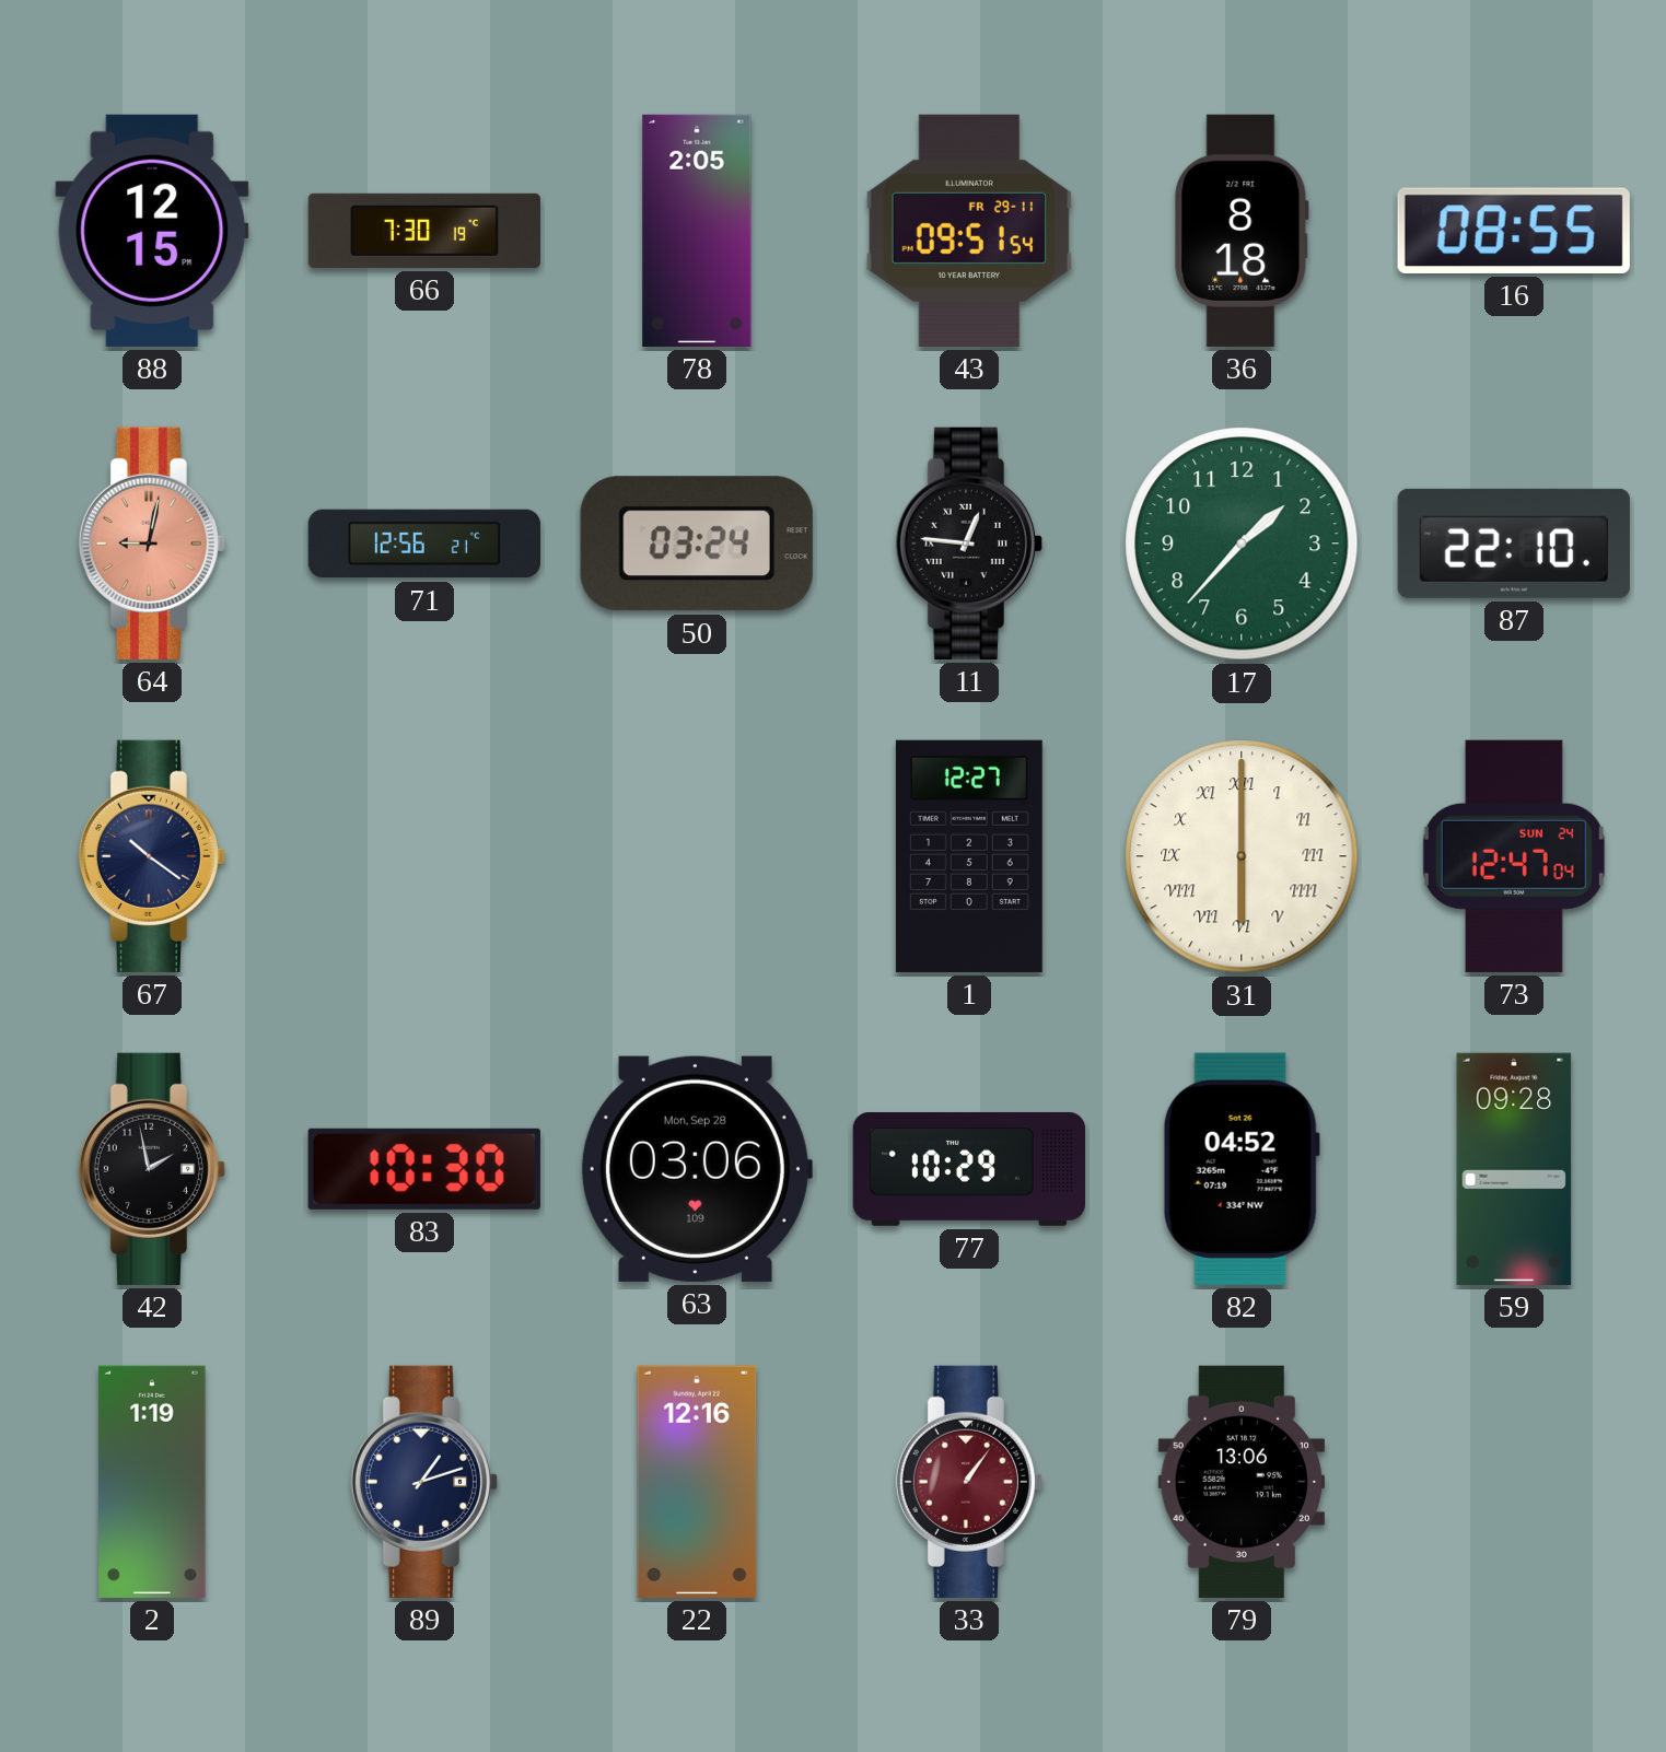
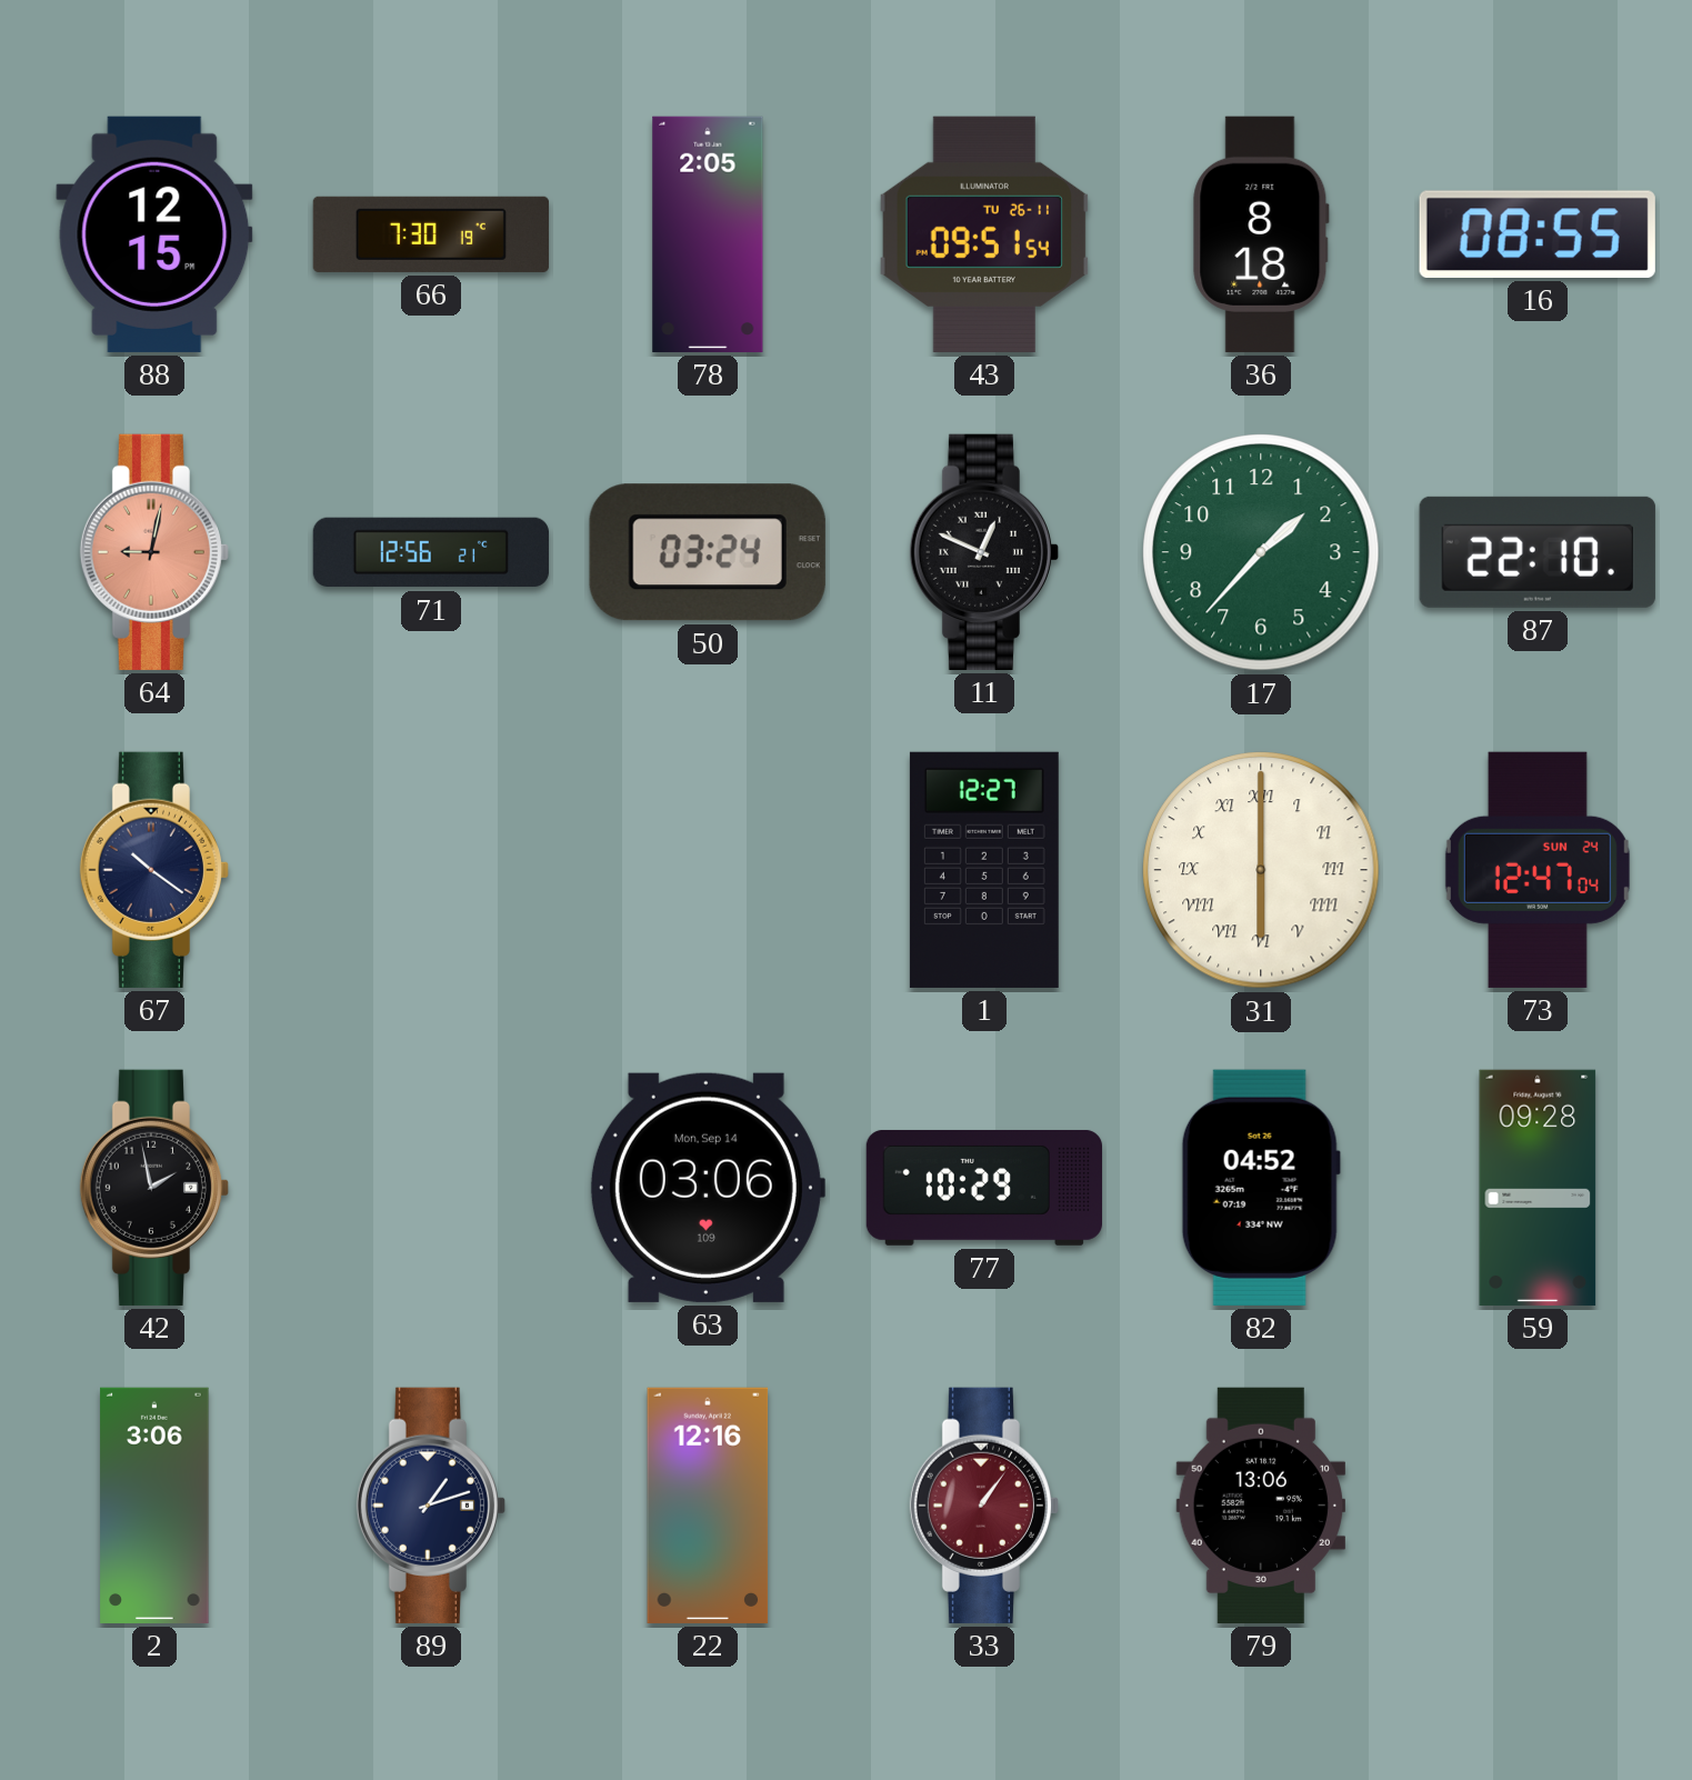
43 date: FR 29-11 -> TU 26-11 (983, 234)
11: 12:46 -> 12:49 (984, 552)
83: 10:30 -> none (424, 1169)
63 date: Mon, Sep 28 -> Mon, Sep 14 (707, 1188)
2: 1:19 -> 3:06 (154, 1506)
